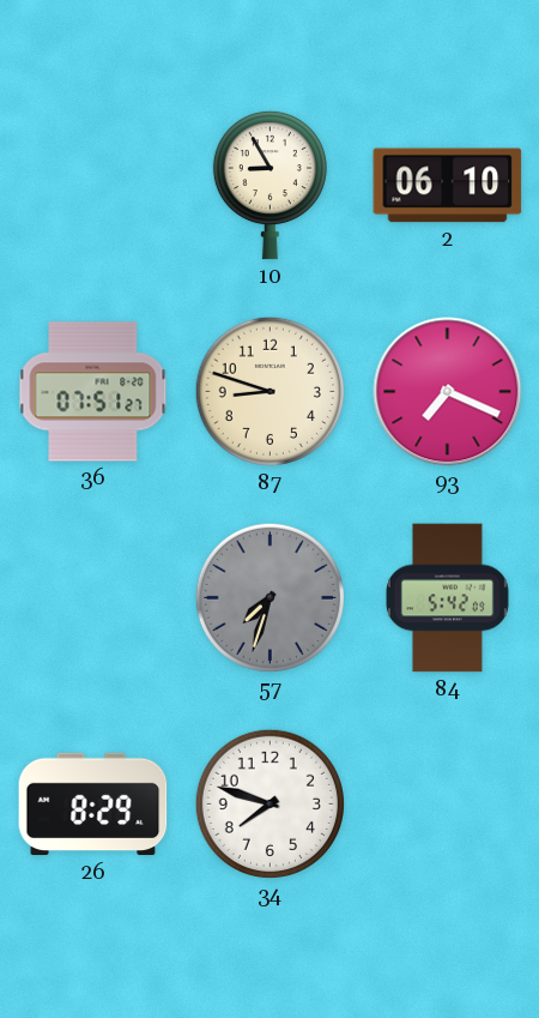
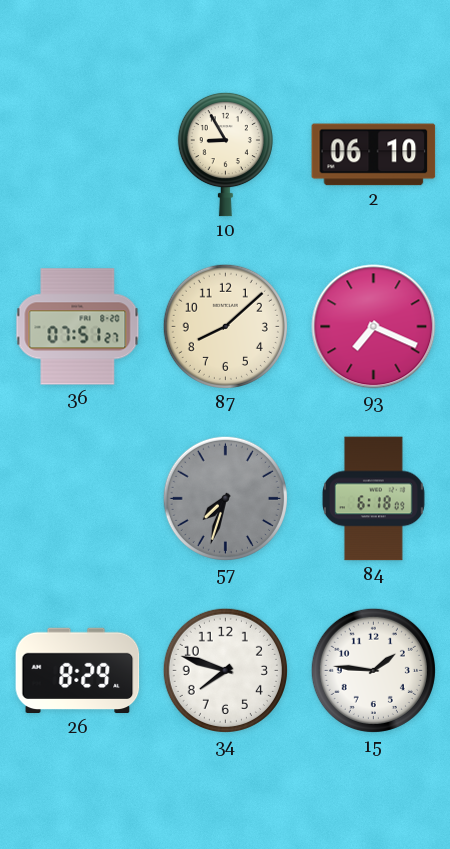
87: 8:48 -> 8:08 (225, 326)
84: 5:42 -> 6:18 (373, 499)
15: none -> 1:46 (373, 670)
